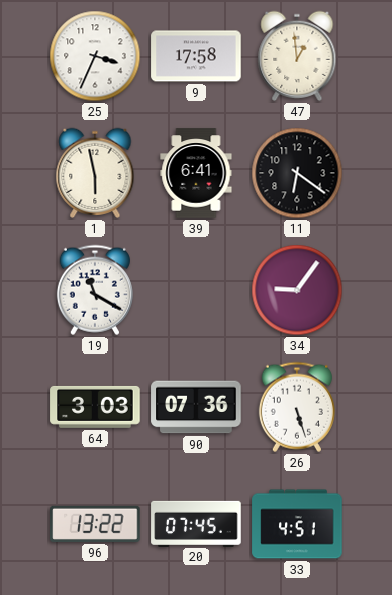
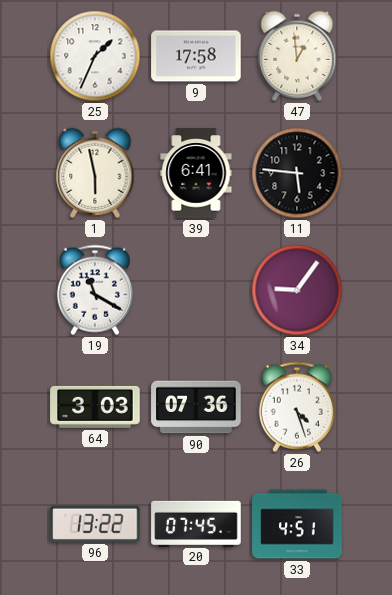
25: 3:34 -> 1:34 (95, 56)
11: 6:21 -> 5:46 (297, 173)
26: 5:27 -> 4:27 (297, 407)
